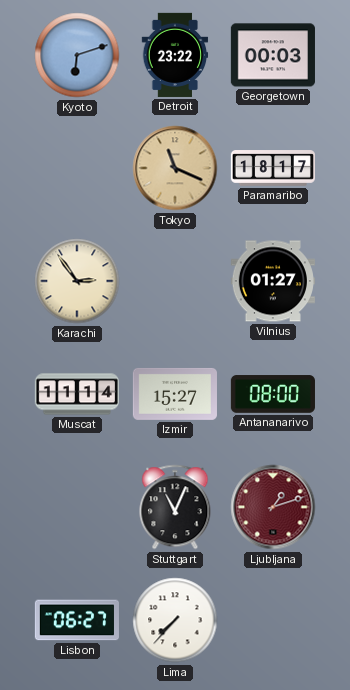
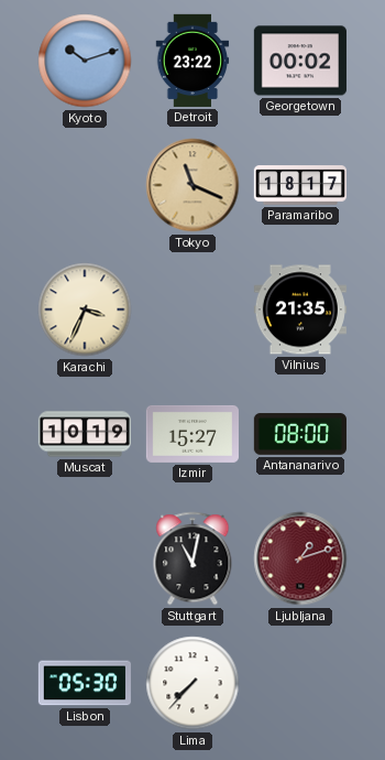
Kyoto: 6:12 -> 10:12 (85, 61)
Georgetown: 00:03 -> 00:02 (300, 61)
Karachi: 2:54 -> 3:34 (85, 310)
Vilnius: 01:27 -> 21:35 (300, 310)
Muscat: 11:14 -> 10:19 (84, 434)
Stuttgart: 11:04 -> 11:02 (193, 558)
Lisbon: 06:27 -> 05:30 (85, 683)
